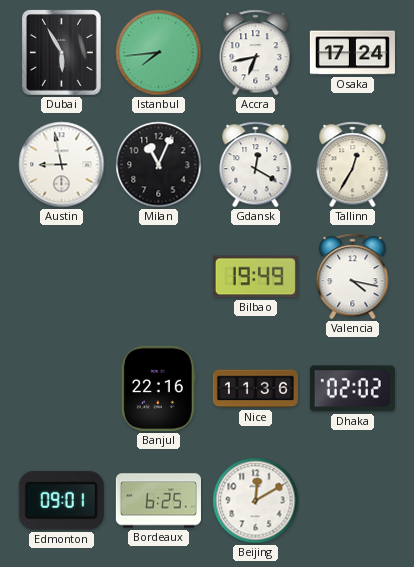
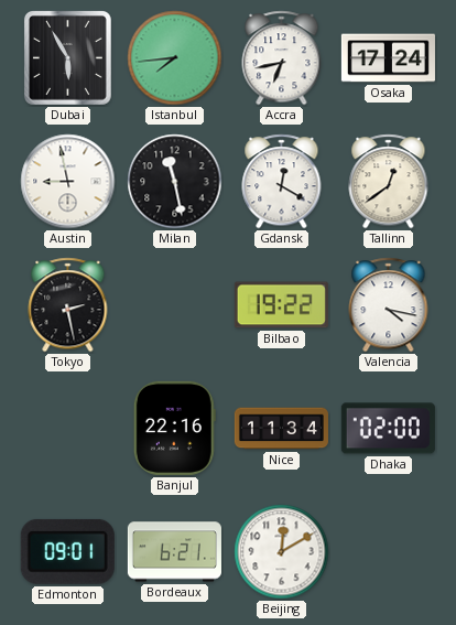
Milan: 11:04 -> 11:28 (175, 182)
Tallinn: 12:35 -> 12:39 (389, 182)
Tokyo: none -> 2:28 (68, 305)
Bilbao: 19:49 -> 19:22 (281, 305)
Nice: 11:36 -> 11:34 (281, 429)
Dhaka: 02:02 -> 02:00 (388, 429)
Bordeaux: 6:25 -> 6:21 (174, 552)
